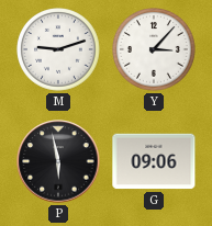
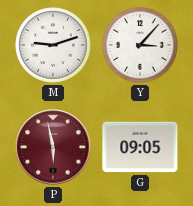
P dial: black -> burgundy (53, 147)
G: 09:06 -> 09:05 (140, 147)
